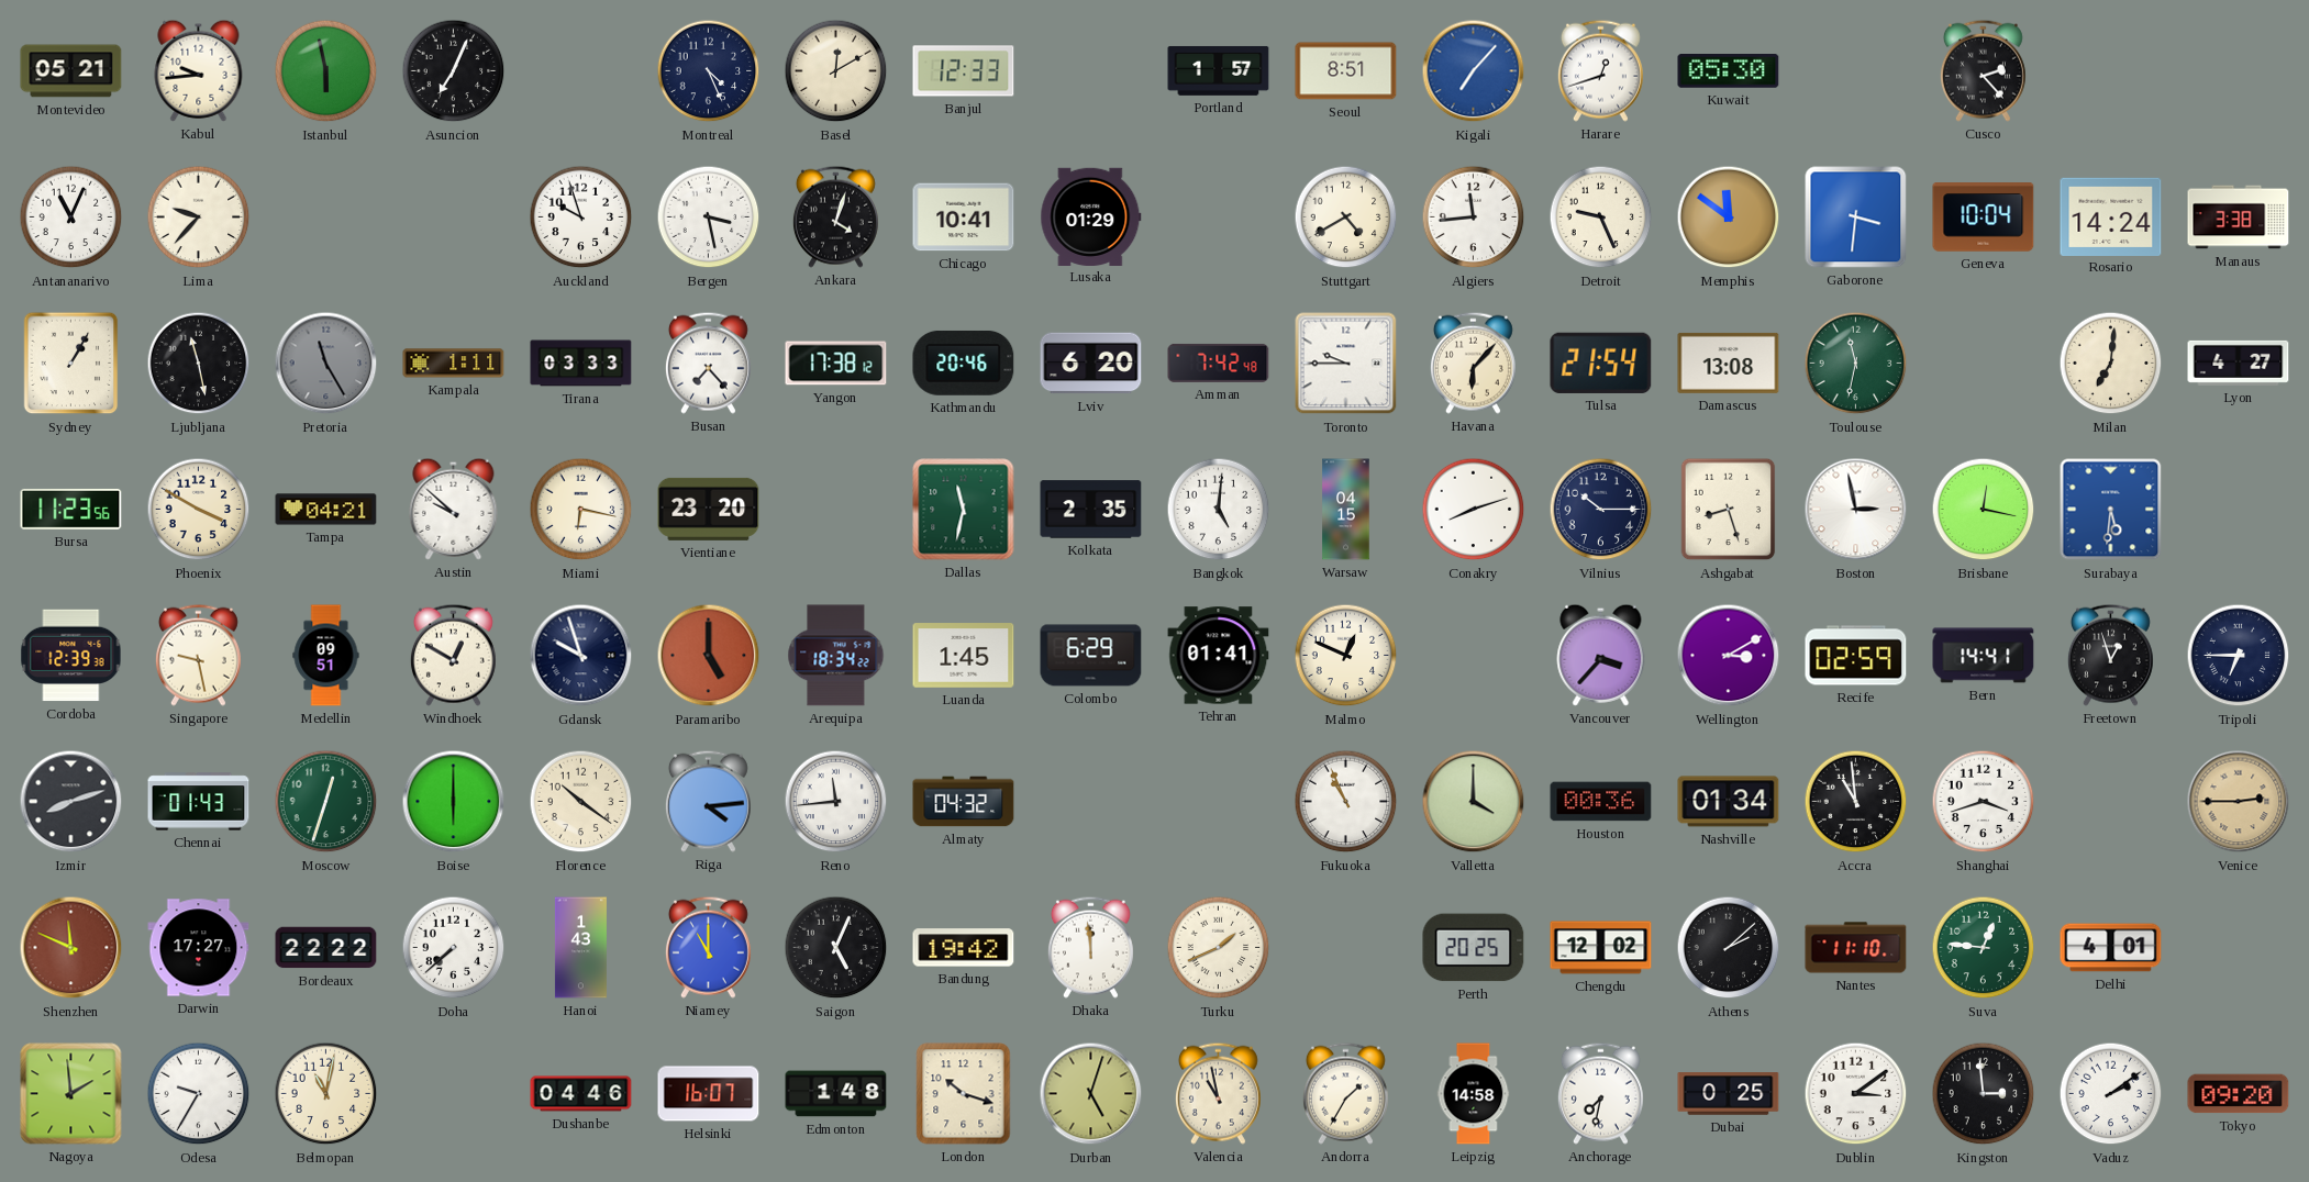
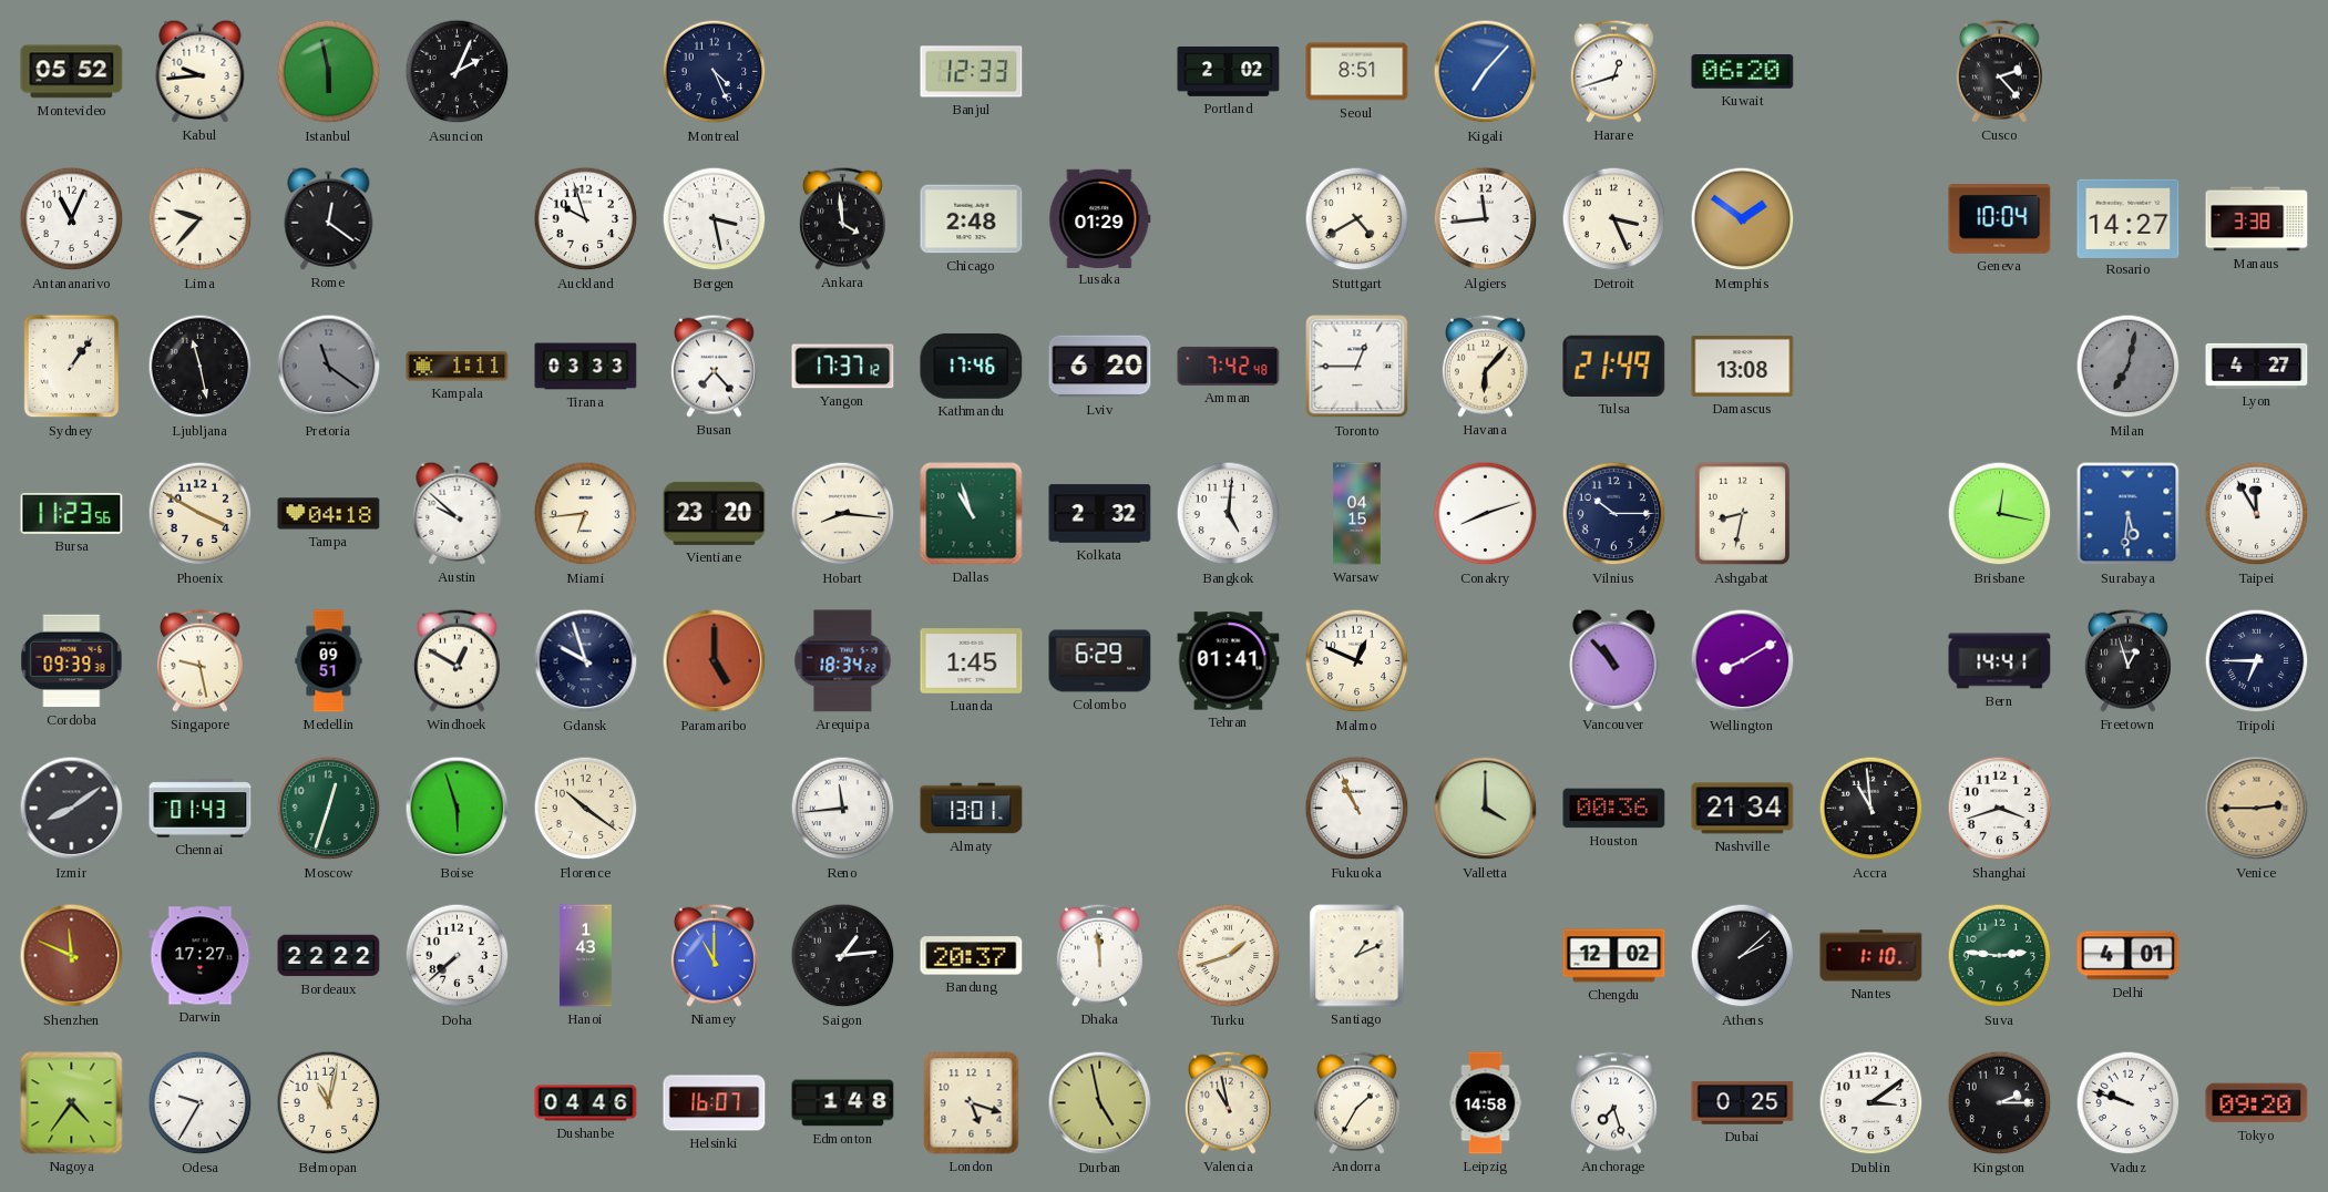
Montevideo: 05:21 -> 05:52 (72, 72)
Asuncion: 7:04 -> 2:04 (458, 72)
Basel: 12:10 -> none (836, 71)
Portland: 1:57 -> 2:02 (1229, 71)
Kuwait: 05:30 -> 06:20 (1743, 72)
Rome: none -> 12:21 (329, 218)
Ankara: 4:03 -> 3:59 (842, 218)
Chicago: 10:41 -> 2:48 (972, 219)
Detroit: 9:26 -> 3:26 (1614, 219)
Memphis: 11:51 -> 1:51 (1743, 219)
Gaborone: 3:31 -> none (1856, 218)
Rosario: 14:24 -> 14:27 (2129, 218)
Sydney: 1:05 -> 1:06 (72, 367)
Pretoria: 11:25 -> 11:21 (329, 367)
Yangon: 17:38 -> 17:37 (843, 367)
Kathmandu: 20:46 -> 17:46 (972, 366)
Toronto: 9:45 -> 12:45 (1357, 367)
Tulsa: 21:54 -> 21:49 (1614, 366)
Toulouse: 11:32 -> none (1856, 364)
Milan: 7:01 -> 7:02 (2129, 367)
Milan dial: cream -> grey (2129, 367)
Tampa: 04:21 -> 04:18 (329, 514)
Miami: 6:17 -> 6:44 (586, 514)
Hobart: none -> 8:16 (843, 514)
Dallas: 11:32 -> 10:57 (972, 514)
Kolkata: 2:35 -> 2:32 (1100, 514)
Ashgabat: 8:27 -> 8:32 (1743, 514)
Boston: 2:58 -> none (1856, 510)
Taipei: none -> 11:55 (2257, 514)
Cordoba: 12:39 -> 09:39 (72, 661)
Vancouver: 3:37 -> 10:53 (1614, 660)
Wellington: 3:10 -> 8:10 (1743, 661)
Recife: 02:59 -> none (1856, 656)
Izmir: 8:12 -> 8:09 (72, 809)
Boise: 6:00 -> 5:57 (458, 809)
Riga: 4:14 -> none (708, 801)
Almaty: 04:32 -> 13:01 (972, 809)
Nashville: 01:34 -> 21:34 (1743, 809)
Saigon: 5:04 -> 1:14 (843, 956)
Bandung: 19:42 -> 20:37 (972, 956)
Turku: 1:41 -> 1:42 (1229, 956)
Santiago: none -> 1:11 (1357, 956)
Perth: 20:25 -> none (1474, 948)
Nantes: 11:10 -> 1:10 (1871, 956)
Suva: 12:46 -> 2:46 (2000, 956)
Nagoya: 1:59 -> 4:36 (72, 1103)
London: 10:18 -> 5:18 (972, 1103)
Durban: 5:03 -> 4:58 (1100, 1103)
Anchorage: 7:32 -> 7:27 (1613, 1102)
Kingston: 2:59 -> 2:15 (2000, 1103)
Vaduz: 2:09 -> 9:48 (2129, 1103)
